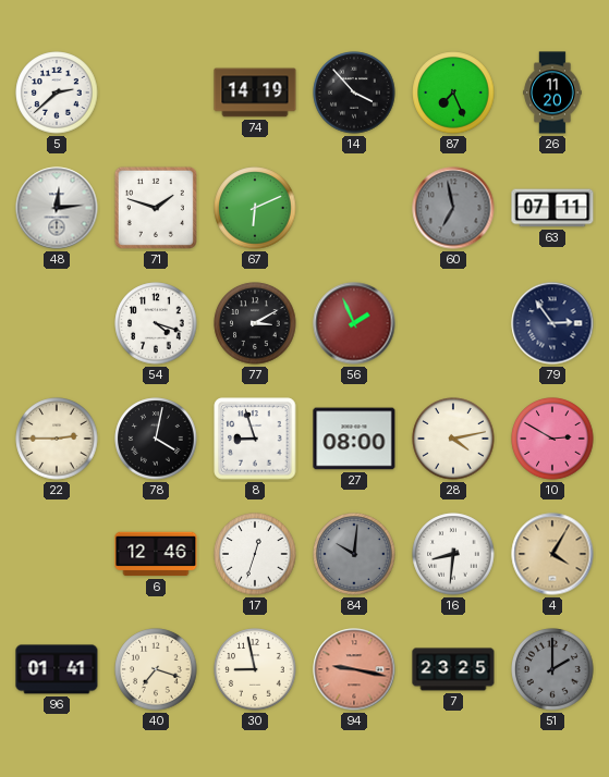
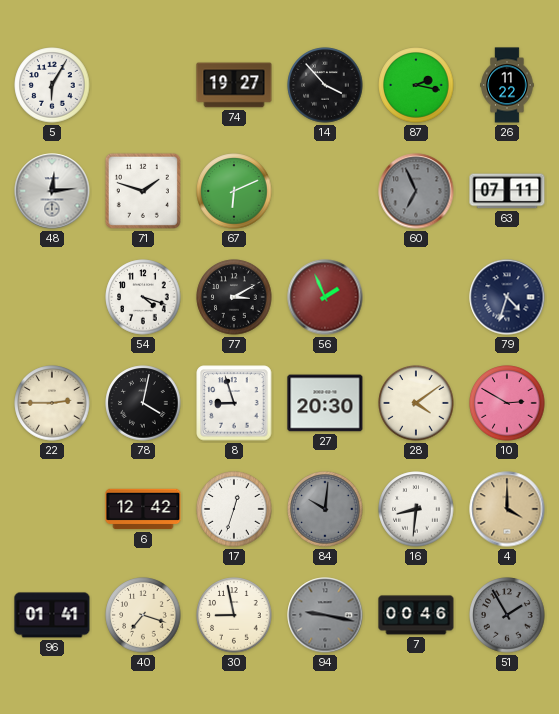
5: 2:38 -> 6:05 (52, 85)
74: 14:19 -> 19:27 (234, 85)
87: 7:26 -> 2:17 (416, 85)
26: 11:20 -> 11:22 (507, 85)
60: 6:58 -> 6:56 (416, 191)
79: 2:54 -> 4:33 (507, 297)
27: 08:00 -> 20:30 (325, 403)
28: 4:13 -> 4:09 (416, 403)
6: 12:46 -> 12:42 (143, 509)
4: 4:05 -> 4:00 (507, 509)
94 dial: salmon -> grey (325, 615)
7: 23:25 -> 00:46 (416, 615)
51: 2:00 -> 1:55 (507, 615)
